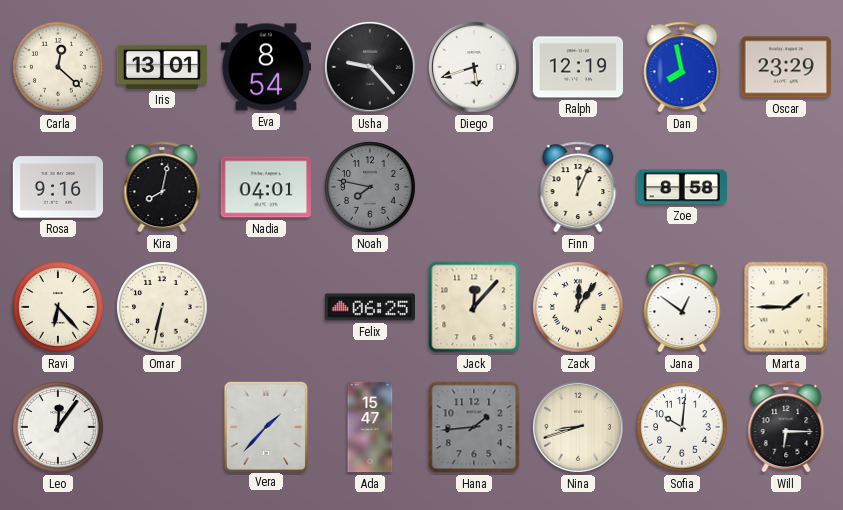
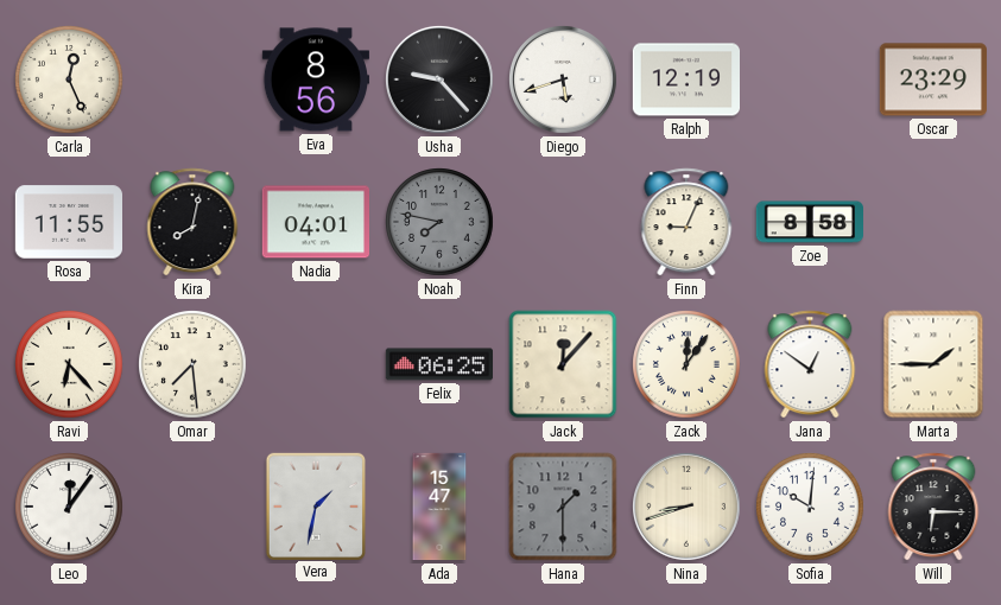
Carla: 12:22 -> 12:26 (70, 81)
Iris: 13:01 -> none (161, 67)
Eva: 8:54 -> 8:56 (315, 79)
Dan: 7:58 -> none (682, 67)
Rosa: 9:16 -> 11:55 (68, 222)
Finn: 12:04 -> 9:04 (686, 222)
Omar: 6:32 -> 7:29 (194, 365)
Vera: 1:37 -> 1:32 (315, 505)
Hana: 1:44 -> 1:30 (563, 507)
